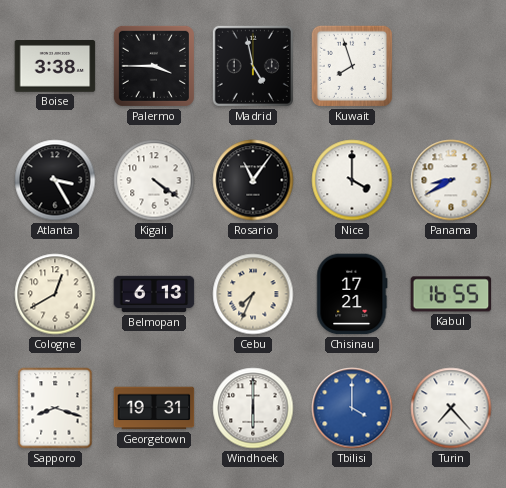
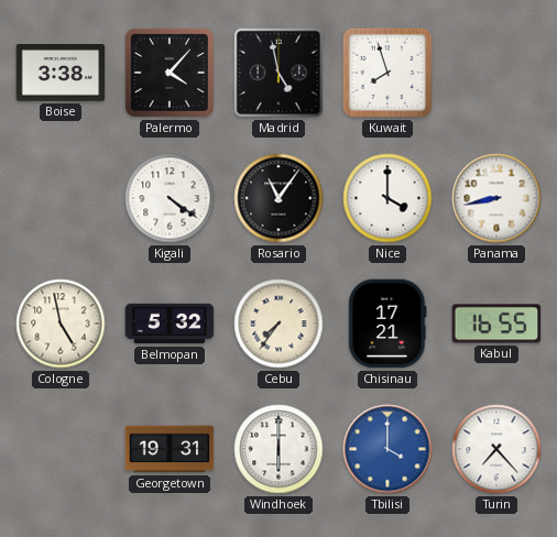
Palermo: 3:45 -> 4:07 (170, 73)
Atlanta: 3:25 -> none (55, 180)
Panama: 8:40 -> 8:43 (496, 198)
Cologne: 12:40 -> 4:58 (61, 324)
Belmopan: 6:13 -> 5:32 (170, 324)
Cebu: 7:34 -> 7:36 (278, 324)
Sapporo: 8:18 -> none (55, 408)
